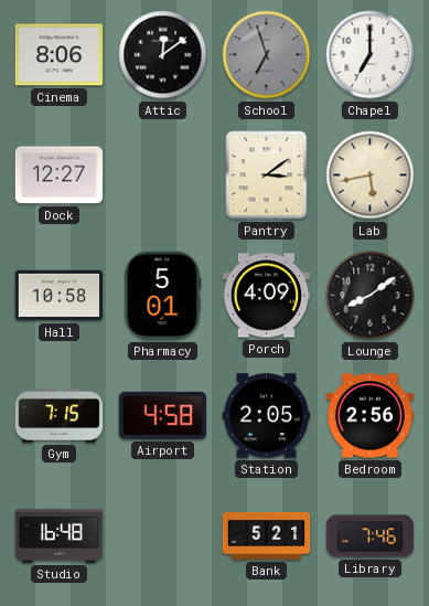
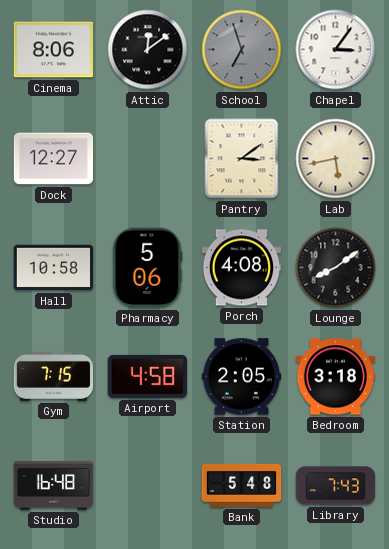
Chapel: 7:00 -> 3:06 (336, 50)
Pharmacy: 5:01 -> 5:06 (147, 268)
Porch: 4:09 -> 4:08 (242, 268)
Bedroom: 2:56 -> 3:18 (336, 377)
Bank: 5:21 -> 5:48 (242, 485)
Library: 7:46 -> 7:43 (336, 486)
